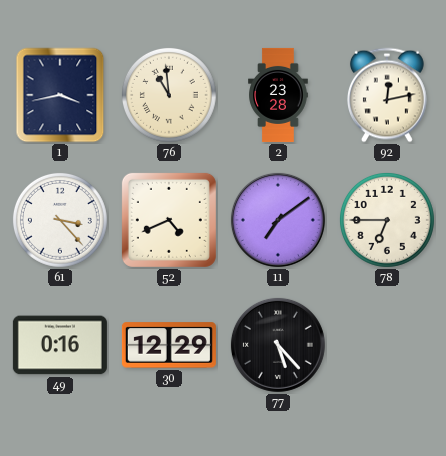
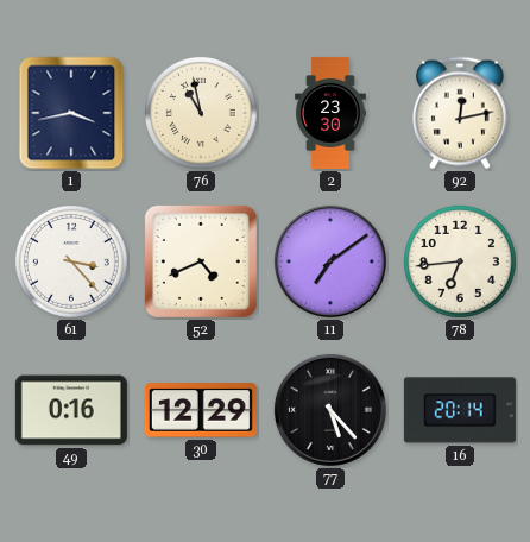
76: 10:59 -> 10:58 (201, 113)
2: 23:28 -> 23:30 (330, 113)
78: 6:45 -> 6:44 (460, 261)
16: none -> 20:14 (460, 410)
